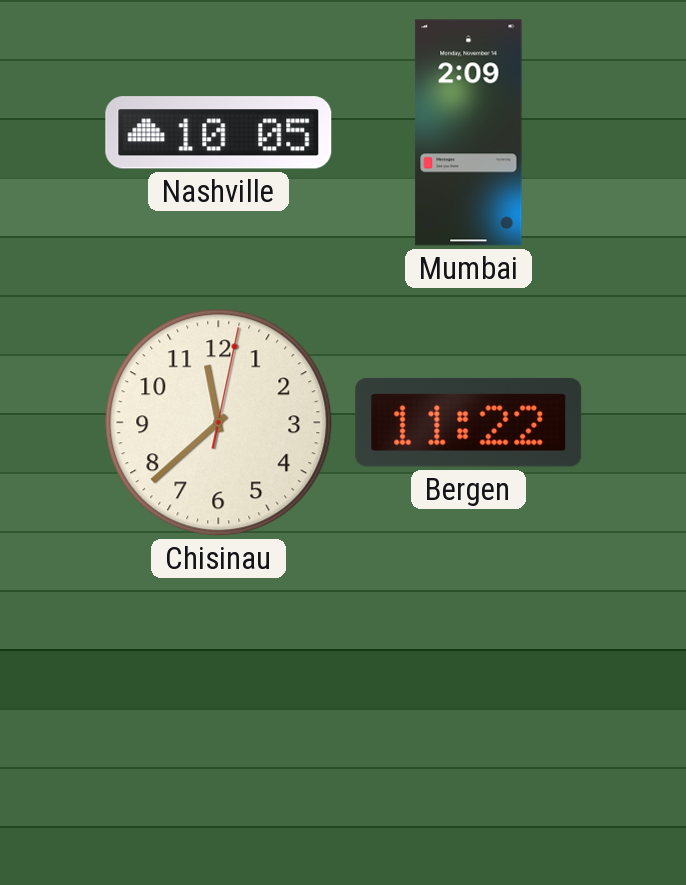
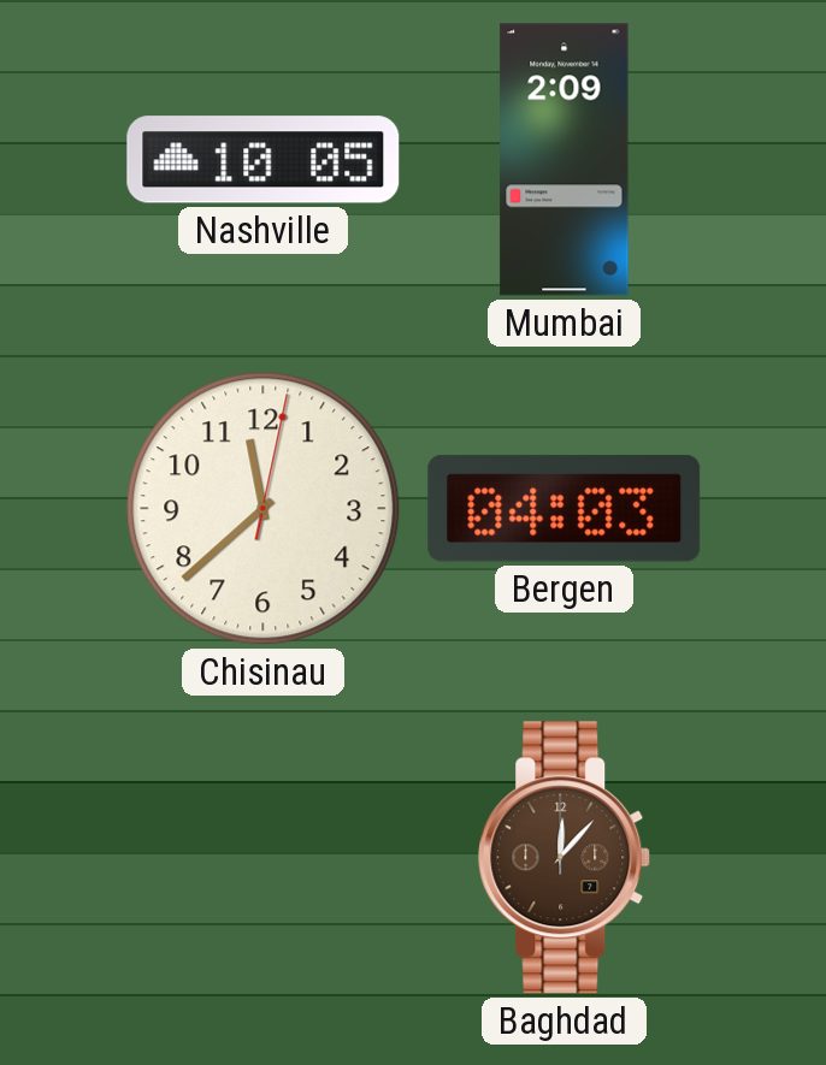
Bergen: 11:22 -> 04:03 (565, 508)
Baghdad: none -> 12:07 (565, 858)
